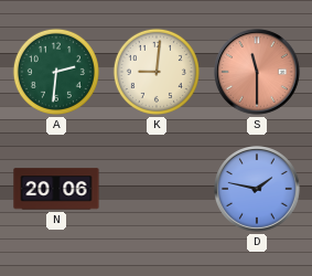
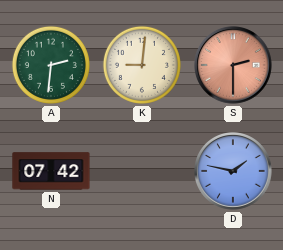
S: 11:30 -> 2:30 (234, 66)
N: 20:06 -> 07:42 (51, 171)
